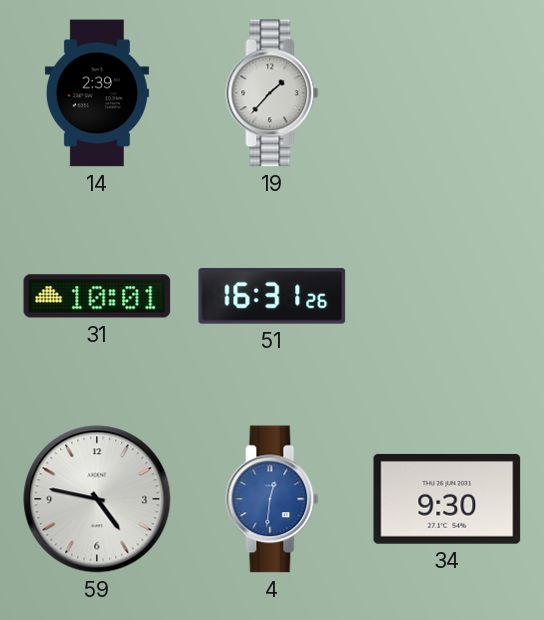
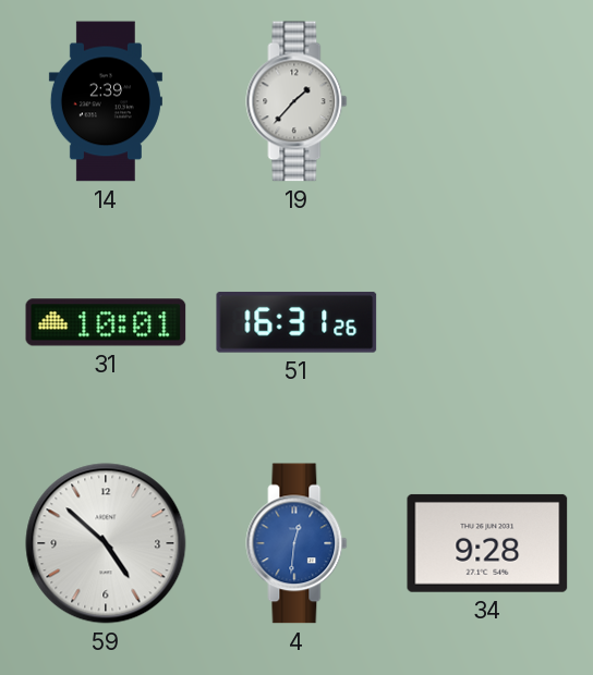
59: 4:47 -> 4:52 (106, 543)
34: 9:30 -> 9:28 (487, 543)
